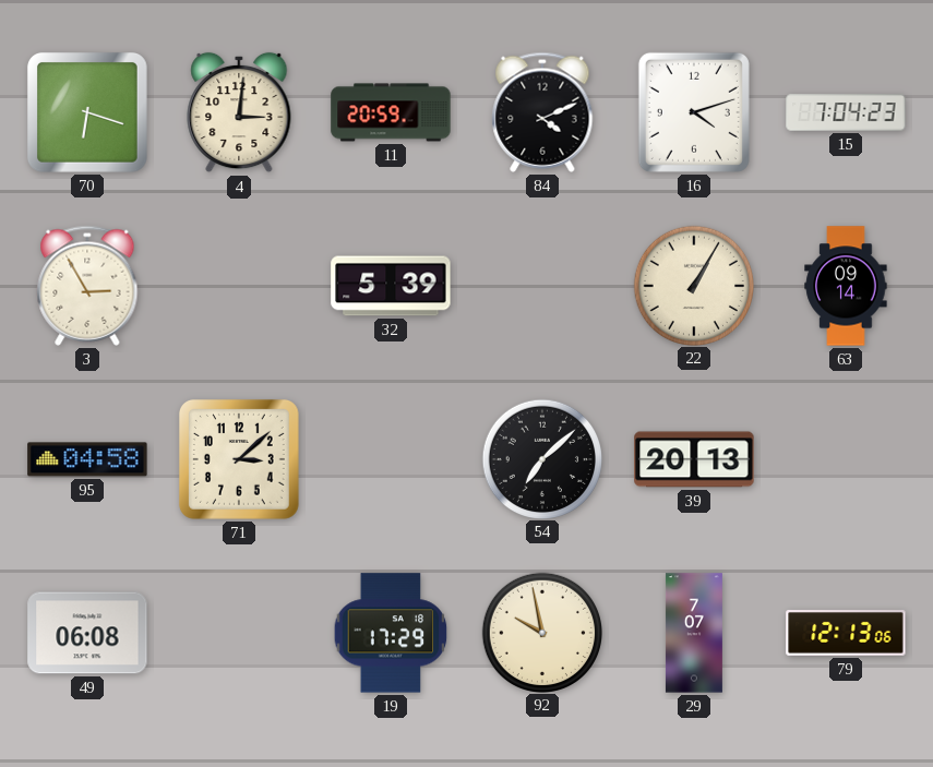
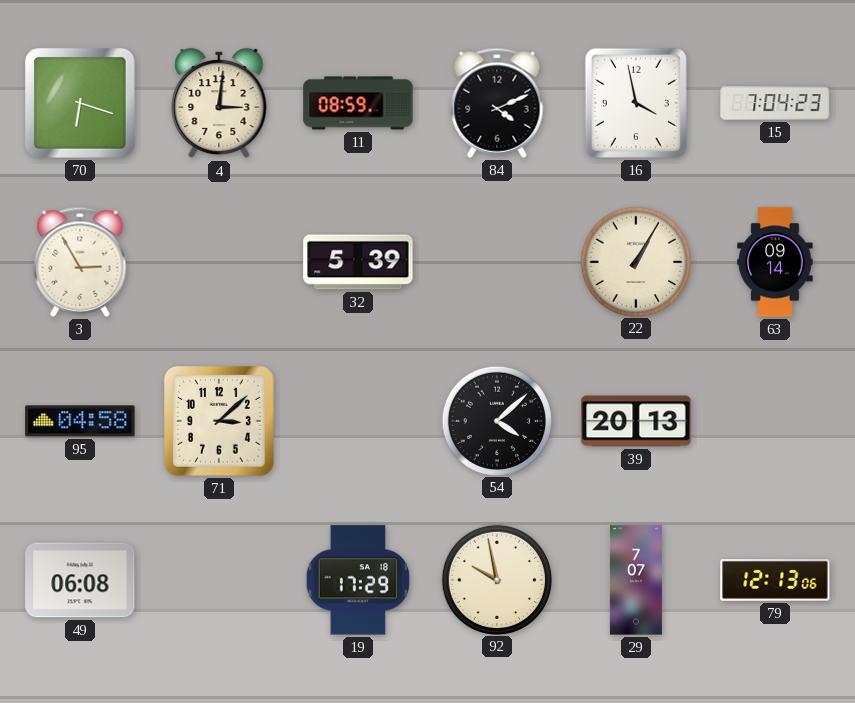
11: 20:59 -> 08:59 (358, 103)
16: 4:12 -> 3:58 (636, 103)
54: 7:08 -> 4:08 (496, 420)
